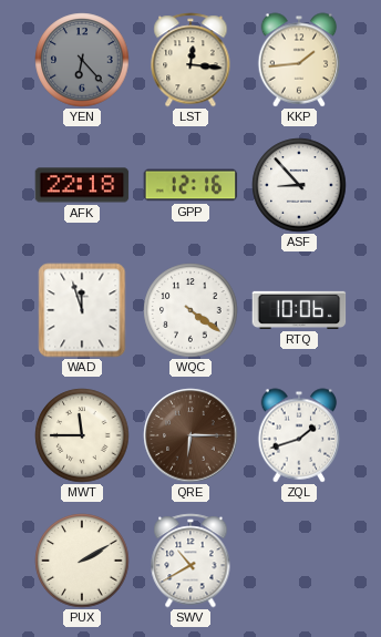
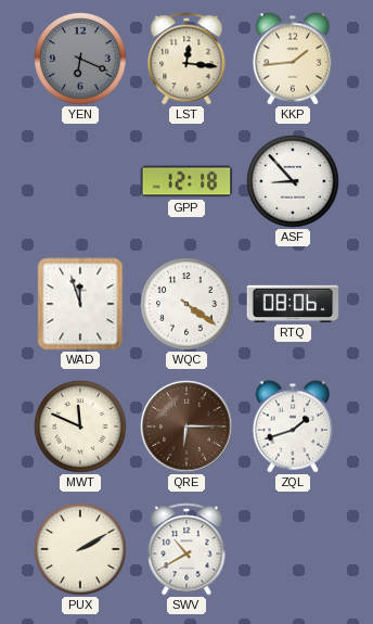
YEN: 6:23 -> 6:19 (80, 59)
AFK: 22:18 -> none (82, 185)
GPP: 12:16 -> 12:18 (186, 181)
RTQ: 10:06 -> 08:06 (293, 304)
MWT: 11:45 -> 11:49 (80, 426)
